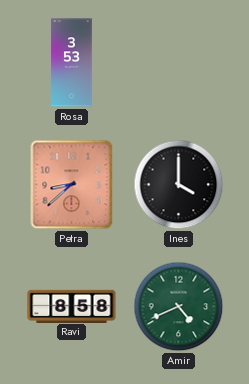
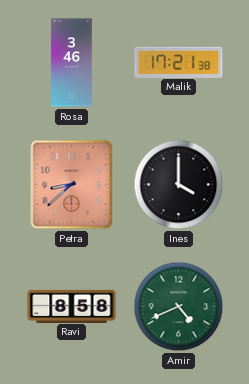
Rosa: 3:53 -> 3:46 (72, 63)
Malik: none -> 17:21 (179, 62)
